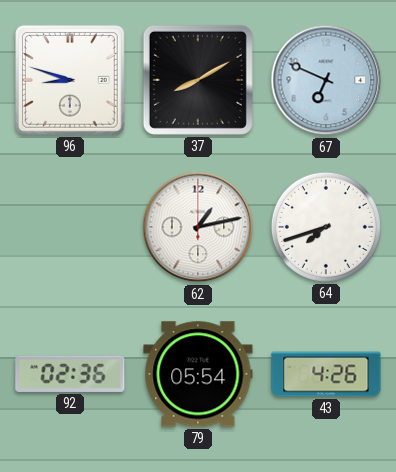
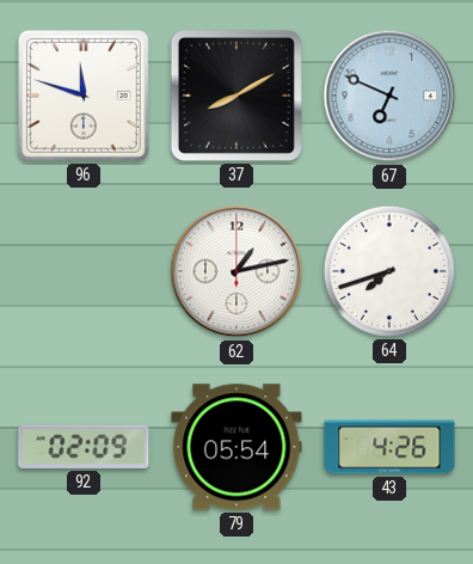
96: 8:48 -> 11:48 (85, 97)
92: 02:36 -> 02:09 (84, 447)
